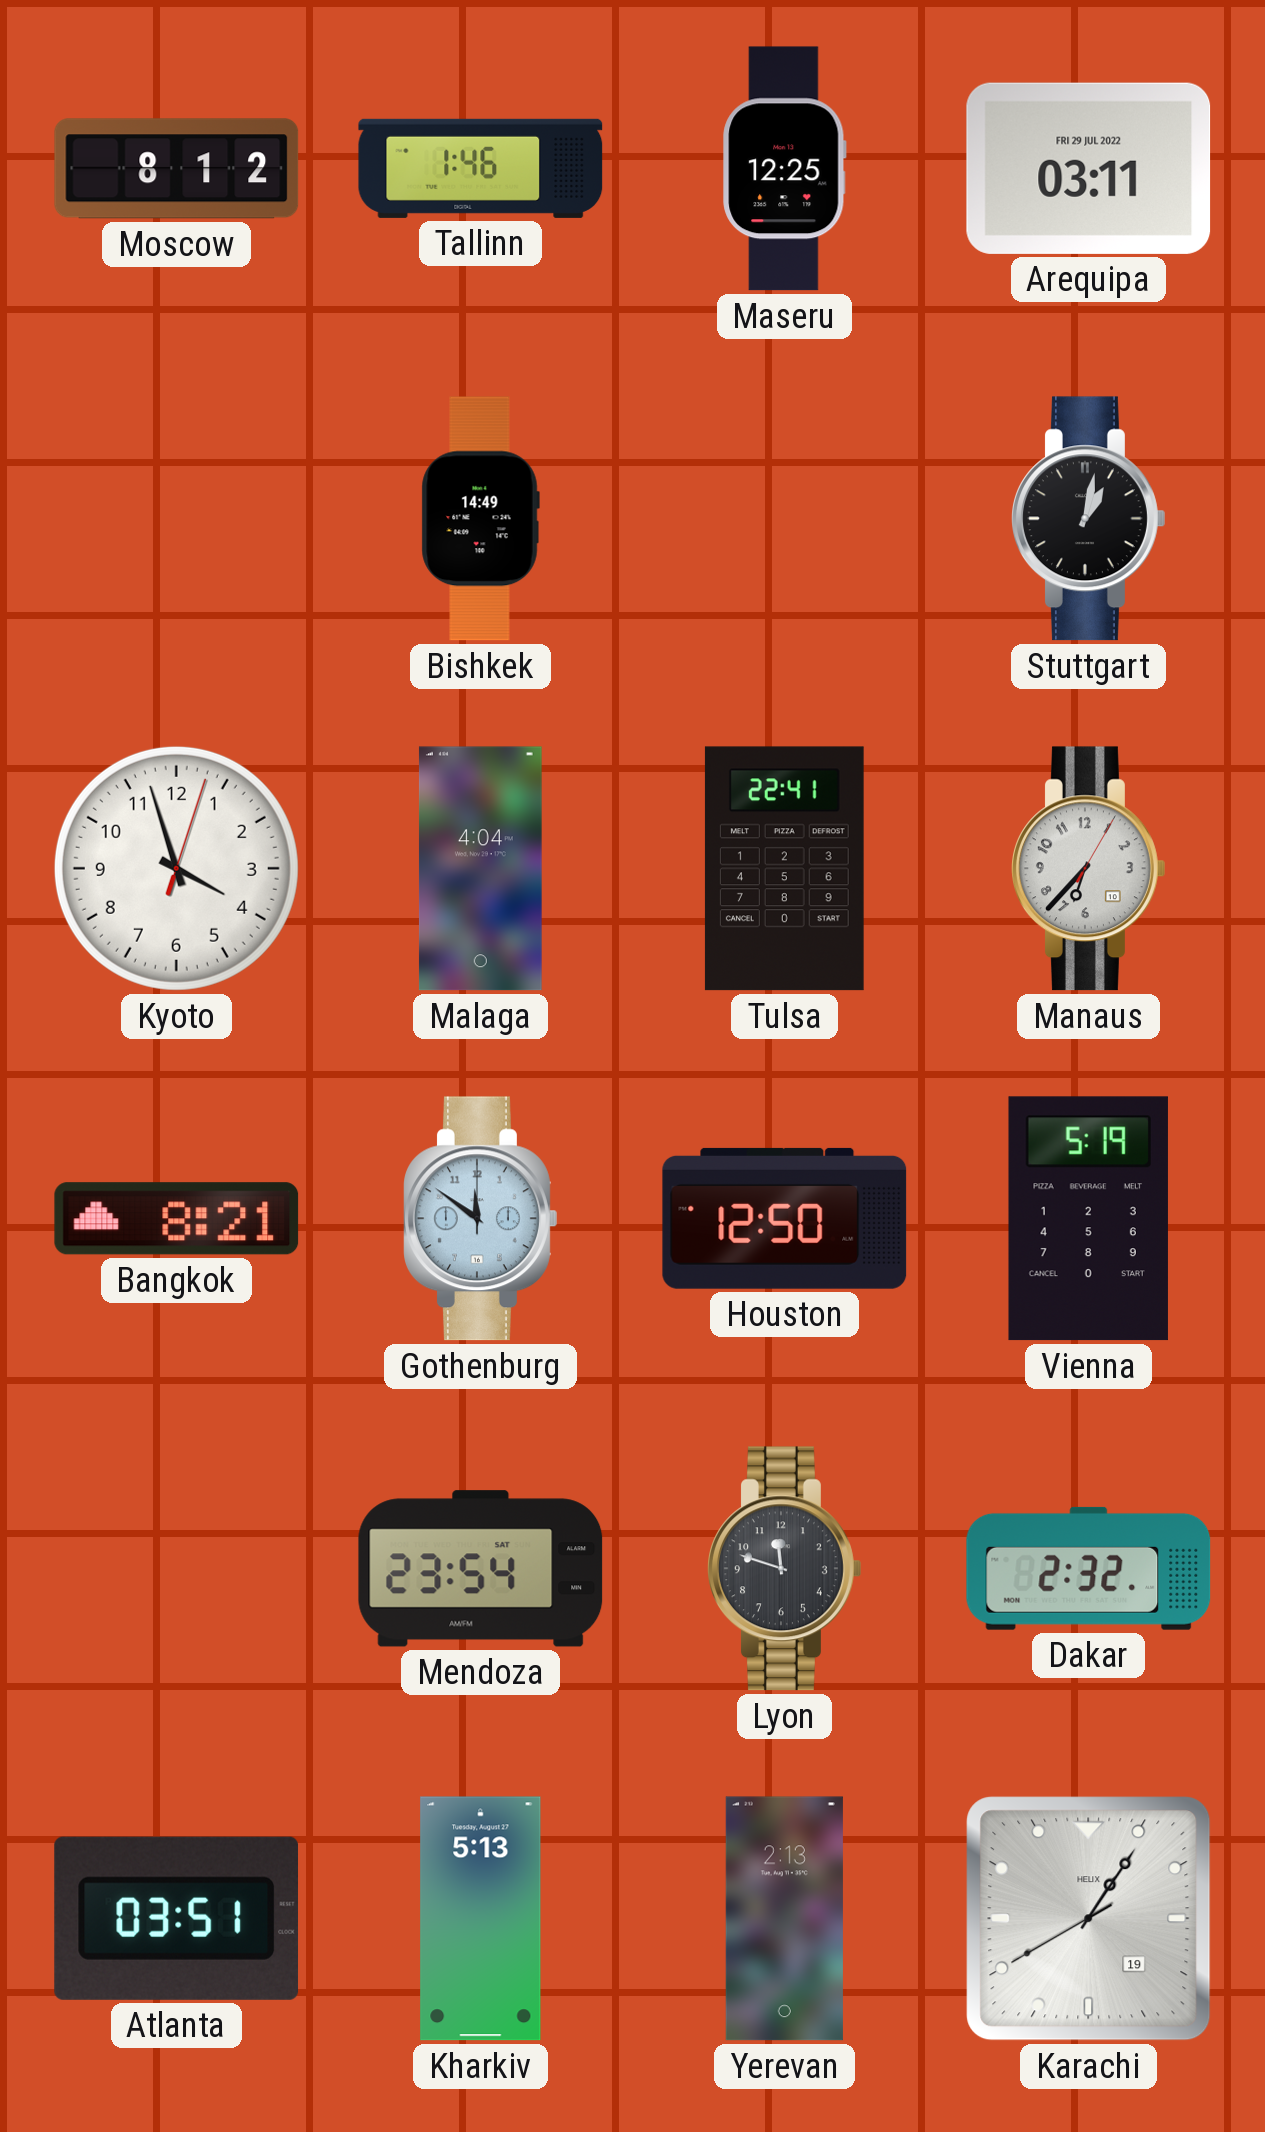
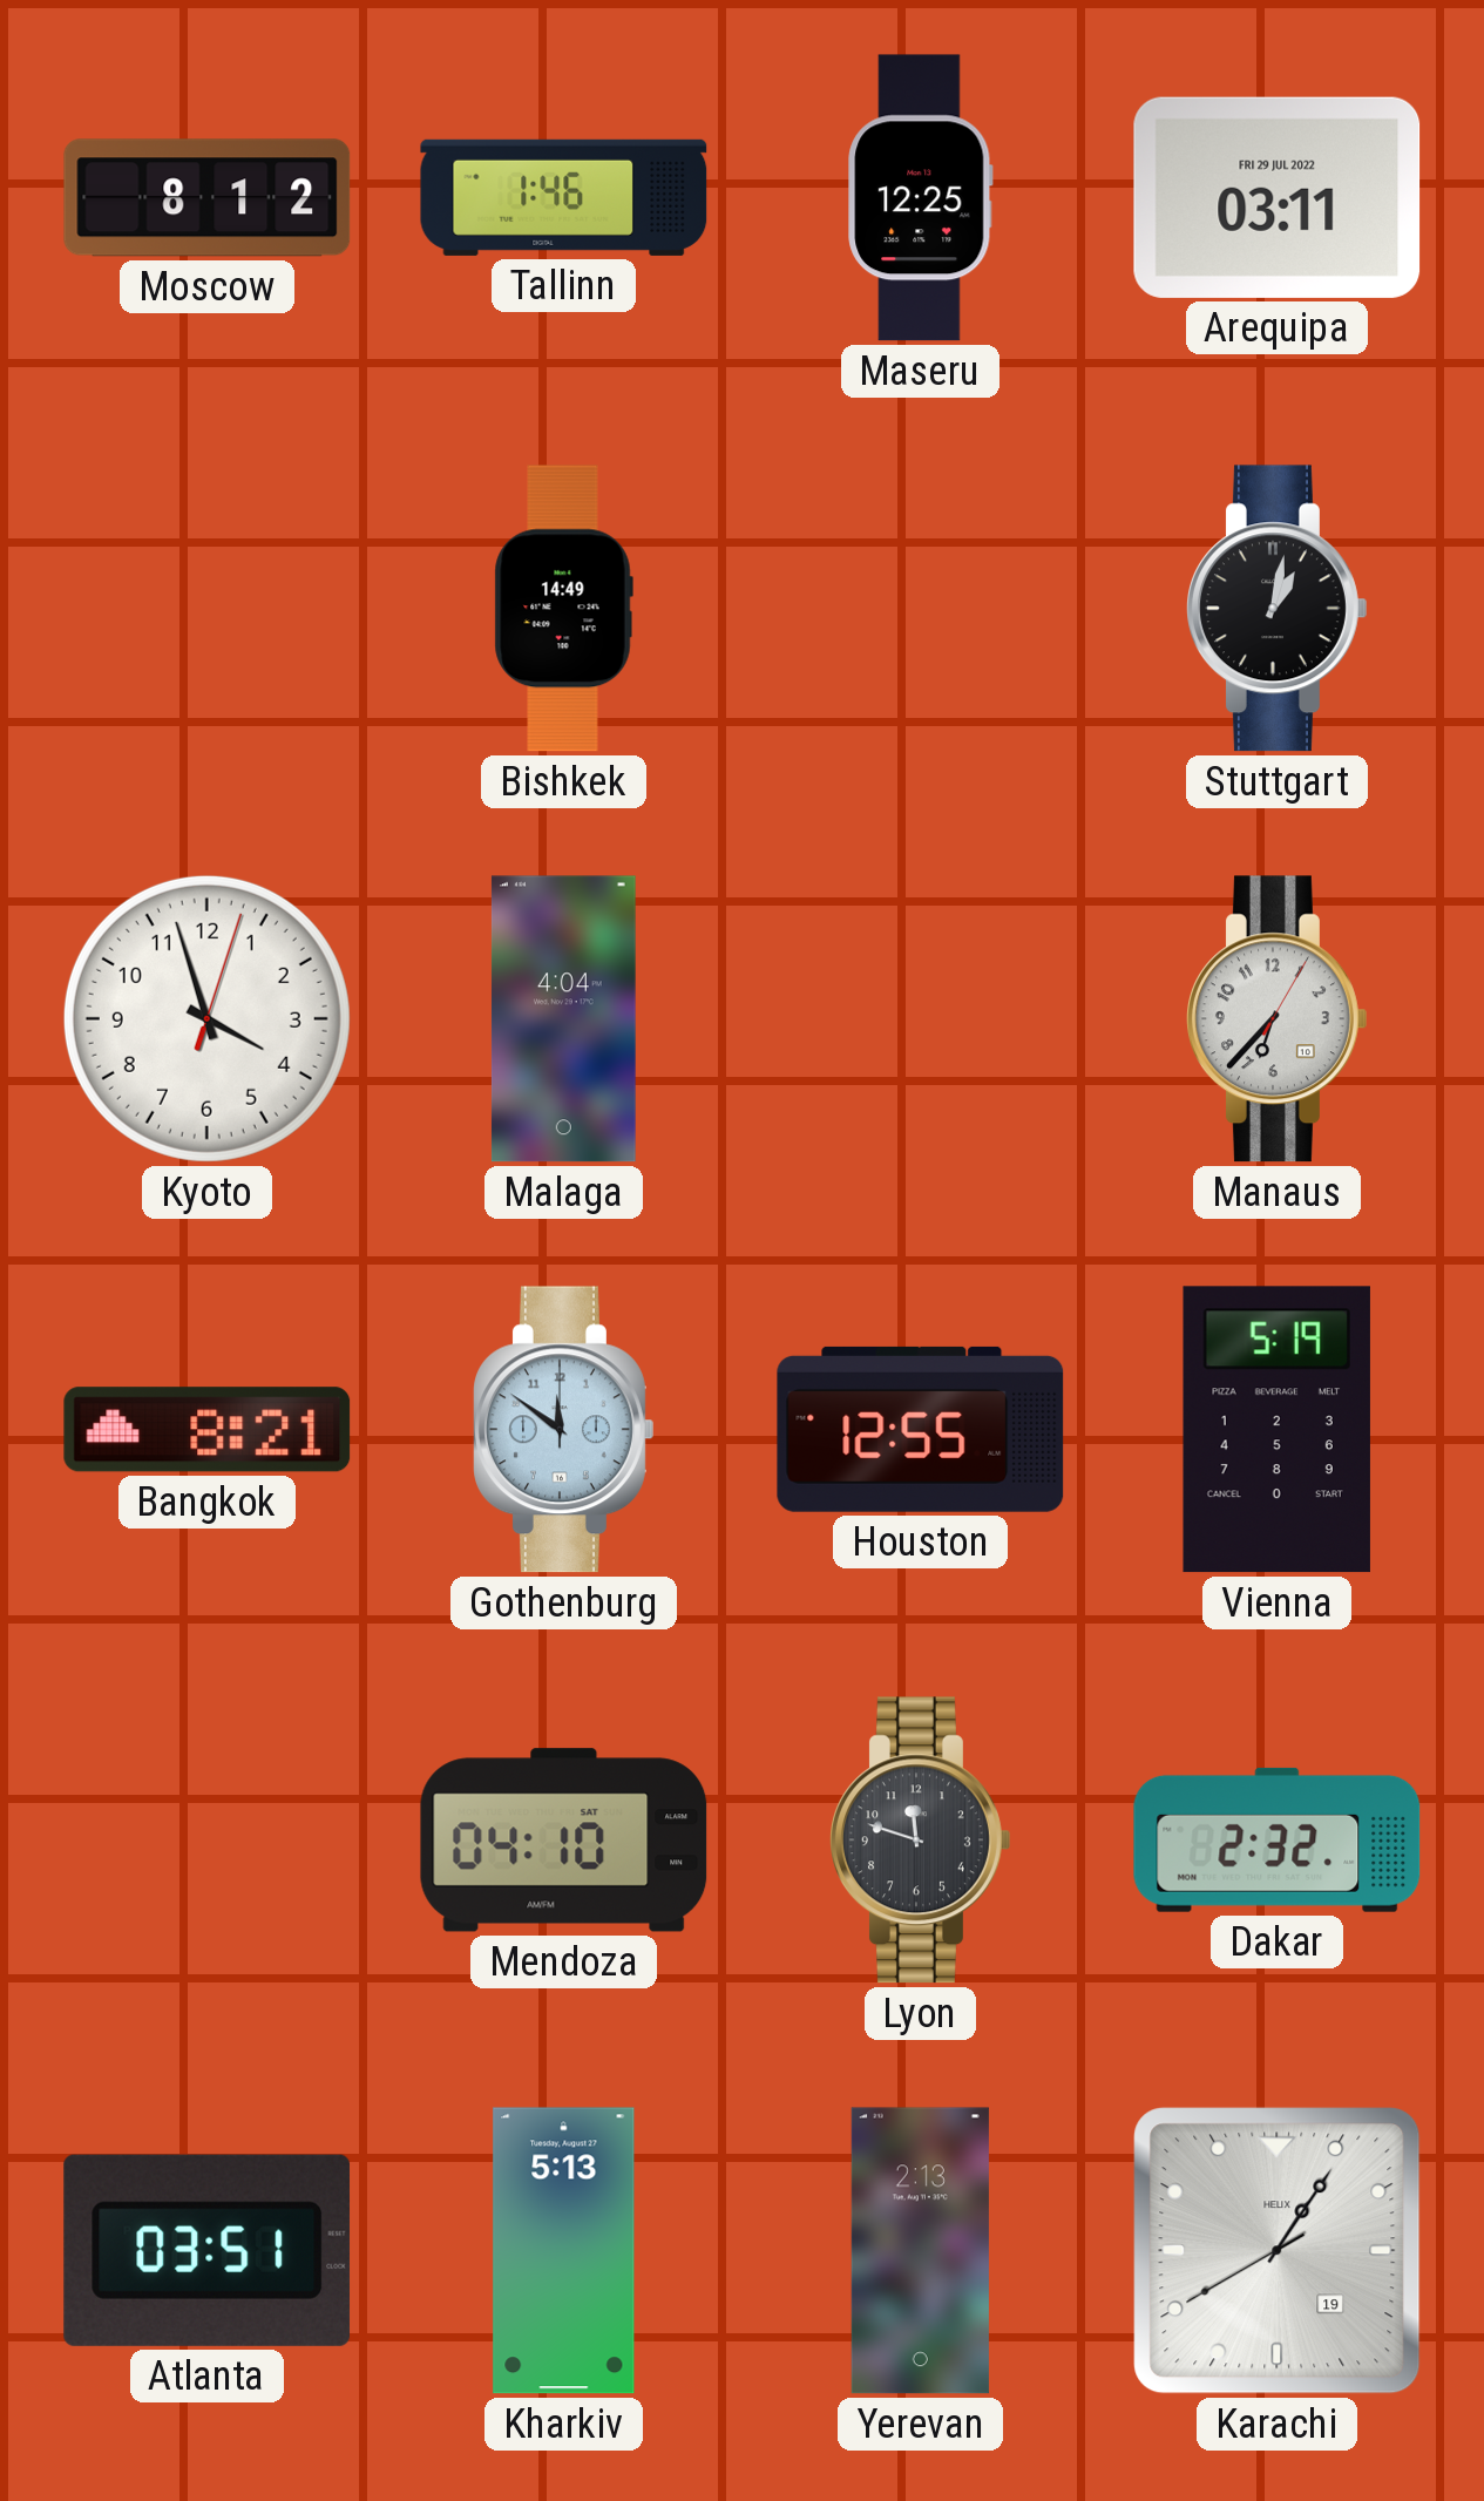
Tulsa: 22:41 -> none (784, 869)
Houston: 12:50 -> 12:55 (921, 1429)
Mendoza: 23:54 -> 04:10 (564, 1841)
